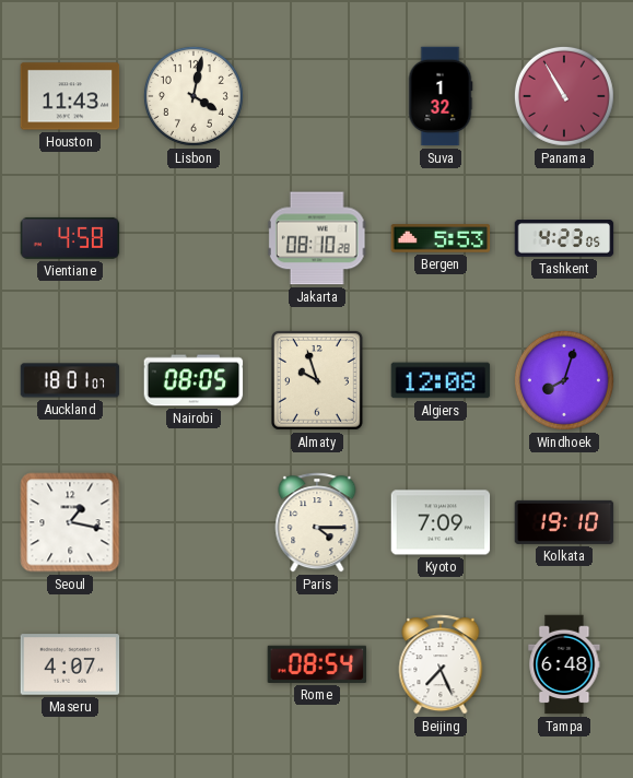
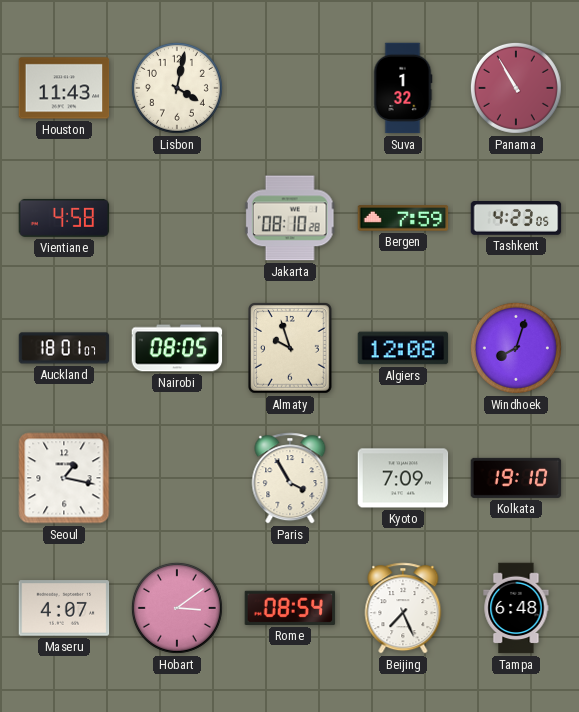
Bergen: 5:53 -> 7:59 (403, 218)
Paris: 4:15 -> 3:55 (290, 478)
Hobart: none -> 3:09 (177, 608)
